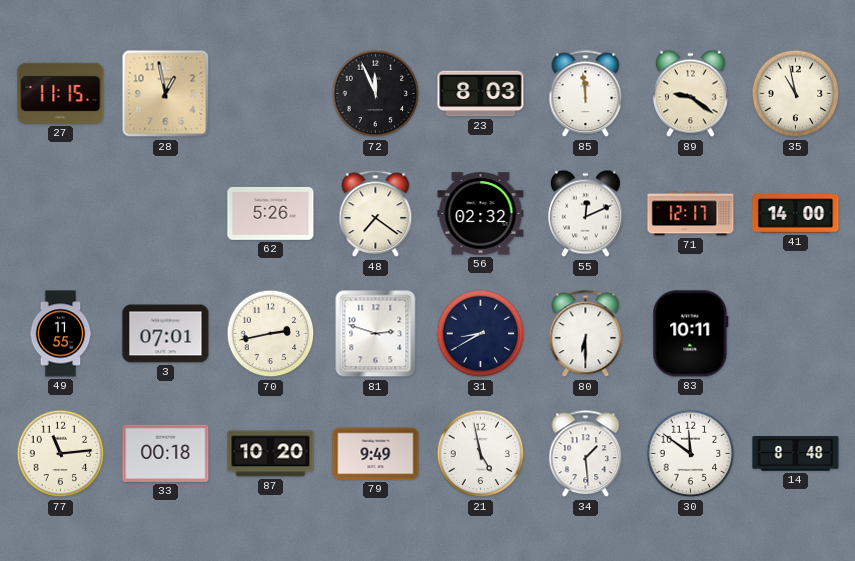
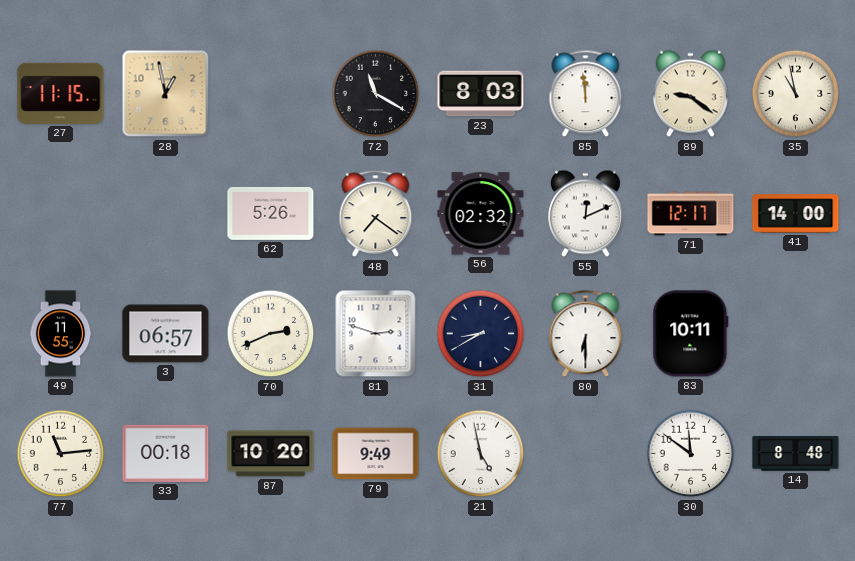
72: 11:56 -> 11:20 (376, 94)
3: 07:01 -> 06:57 (166, 334)
70: 2:43 -> 2:41 (271, 334)
34: 1:29 -> none (586, 454)
